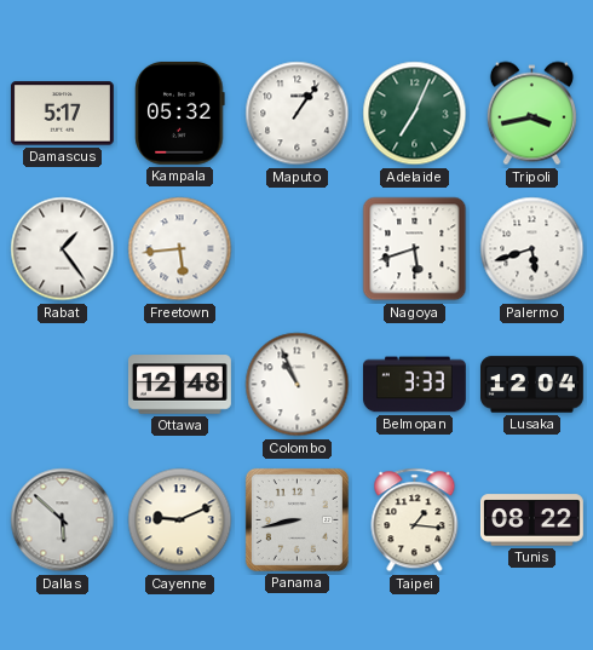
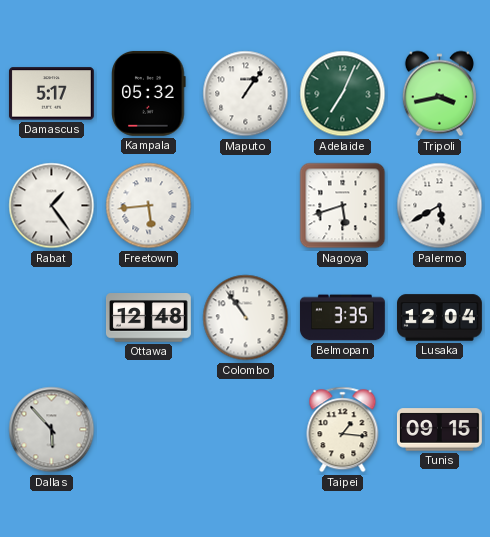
Palermo: 5:42 -> 5:40 (440, 206)
Colombo: 10:56 -> 10:54 (246, 318)
Belmopan: 3:33 -> 3:35 (342, 318)
Dallas: 5:52 -> 5:53 (52, 430)
Cayenne: 9:11 -> none (180, 520)
Panama: 8:43 -> none (296, 519)
Tunis: 08:22 -> 09:15 (439, 430)
